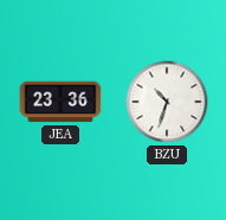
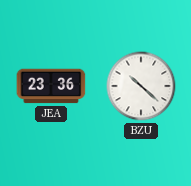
BZU: 10:33 -> 10:22 (141, 86)
